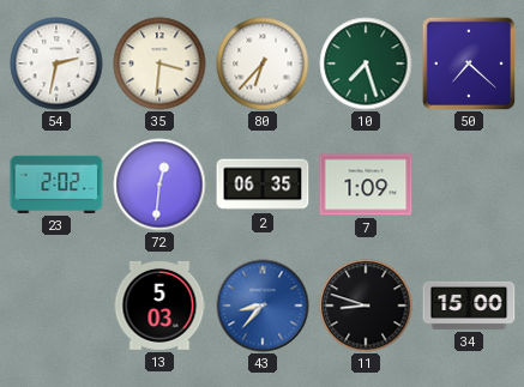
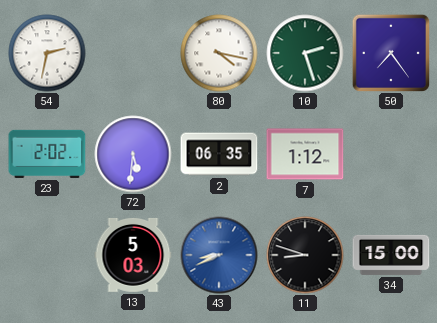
35: 3:31 -> none (159, 64)
80: 6:37 -> 4:17 (219, 53)
10: 7:27 -> 2:27 (305, 53)
50: 7:22 -> 7:24 (390, 52)
72: 12:31 -> 5:31 (133, 154)
7: 1:09 -> 1:12 (305, 154)
43: 8:37 -> 8:41 (219, 255)
